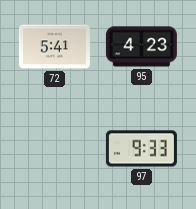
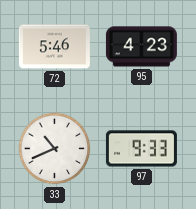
72: 5:41 -> 5:46 (54, 47)
33: none -> 10:41 (55, 149)
